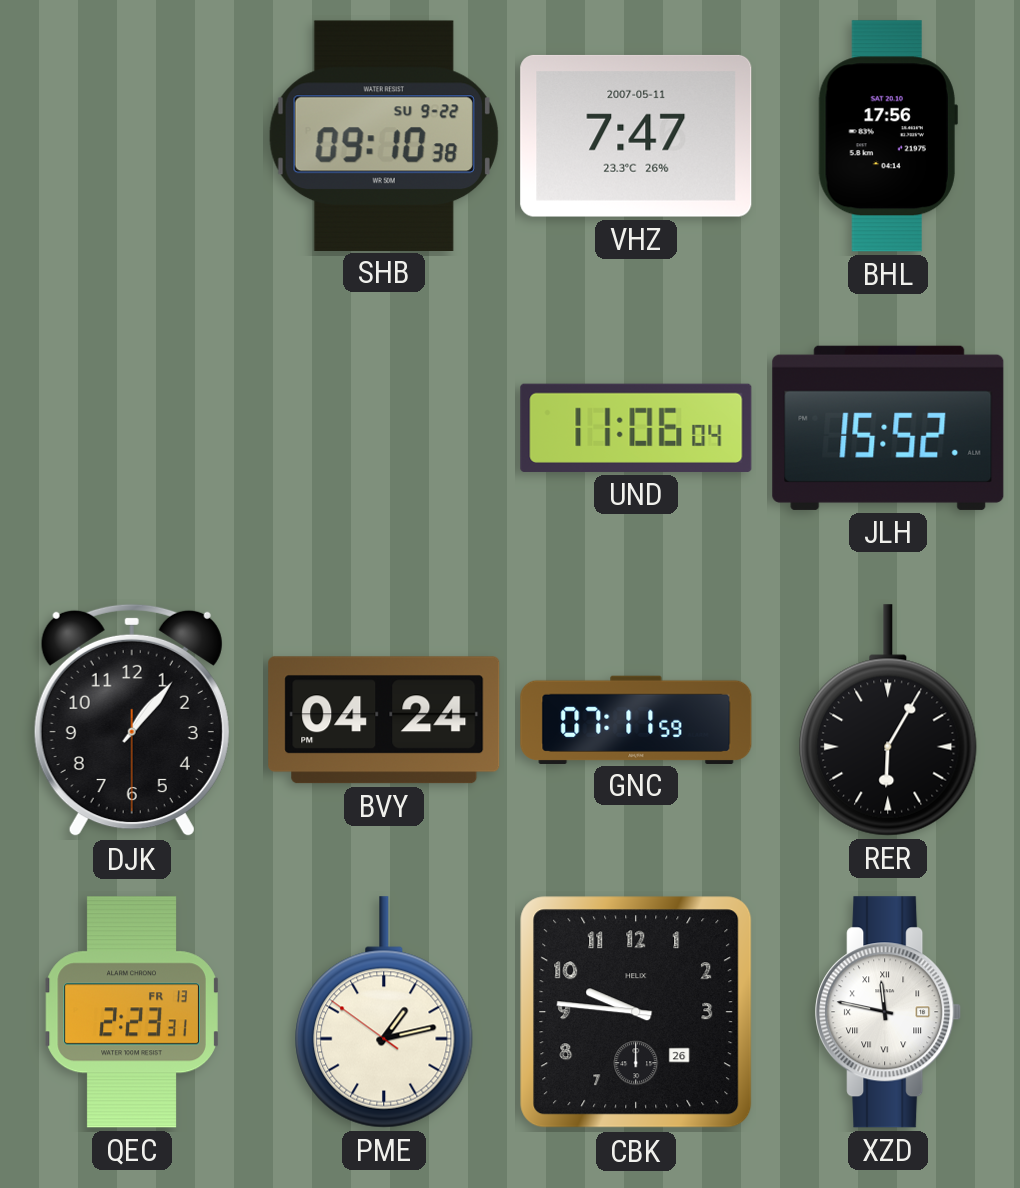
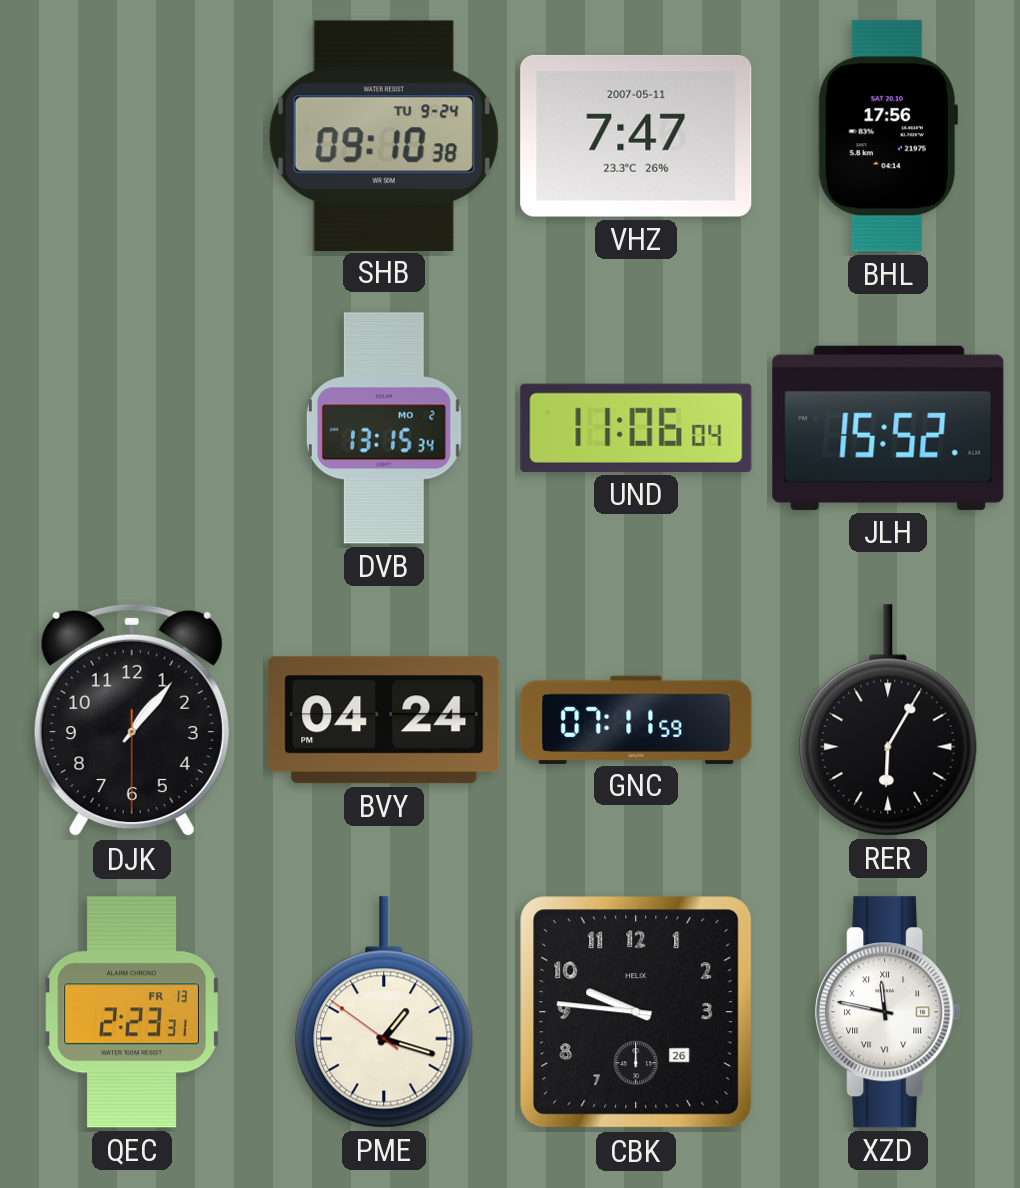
SHB date: SU 9-22 -> TU 9-24 (384, 135)
DVB: none -> 13:15 (384, 428)
PME: 1:12 -> 1:17 (384, 1012)
